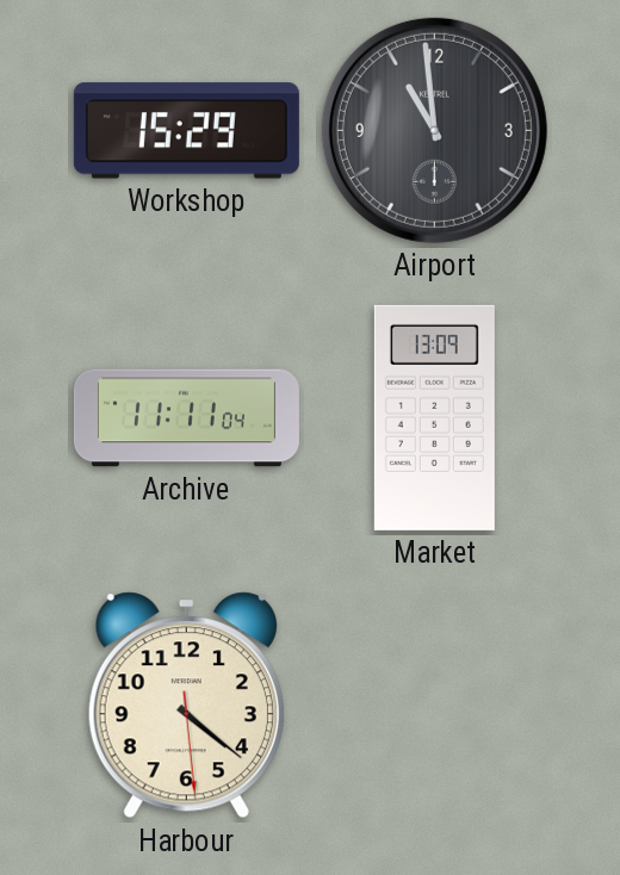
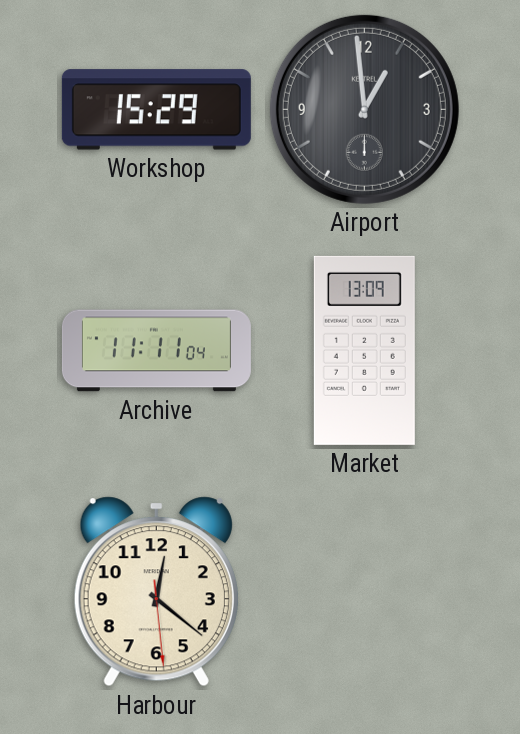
Airport: 10:59 -> 12:59 (364, 109)
Harbour: 4:21 -> 12:21 (156, 592)
